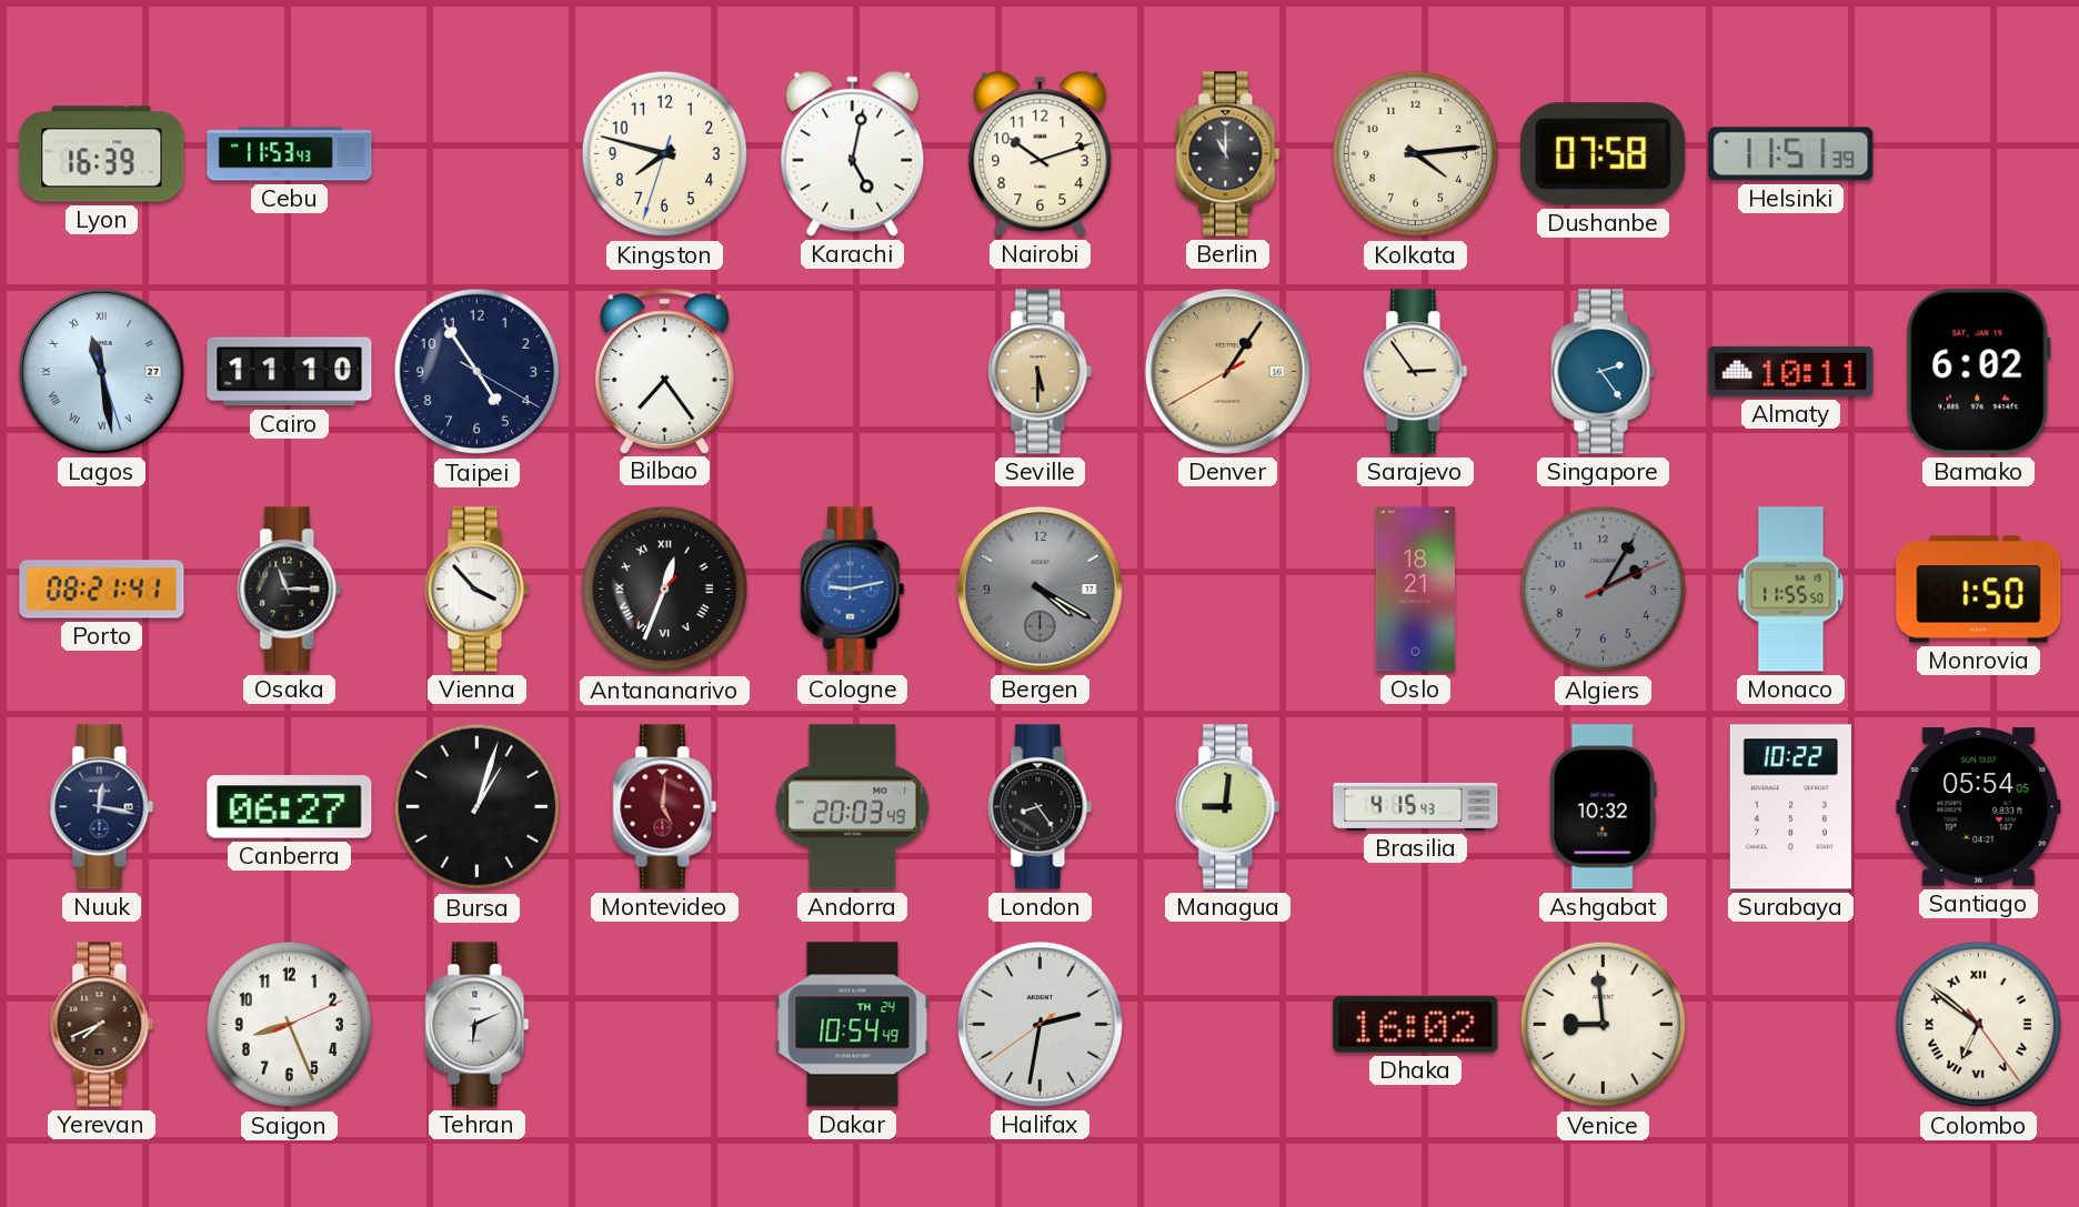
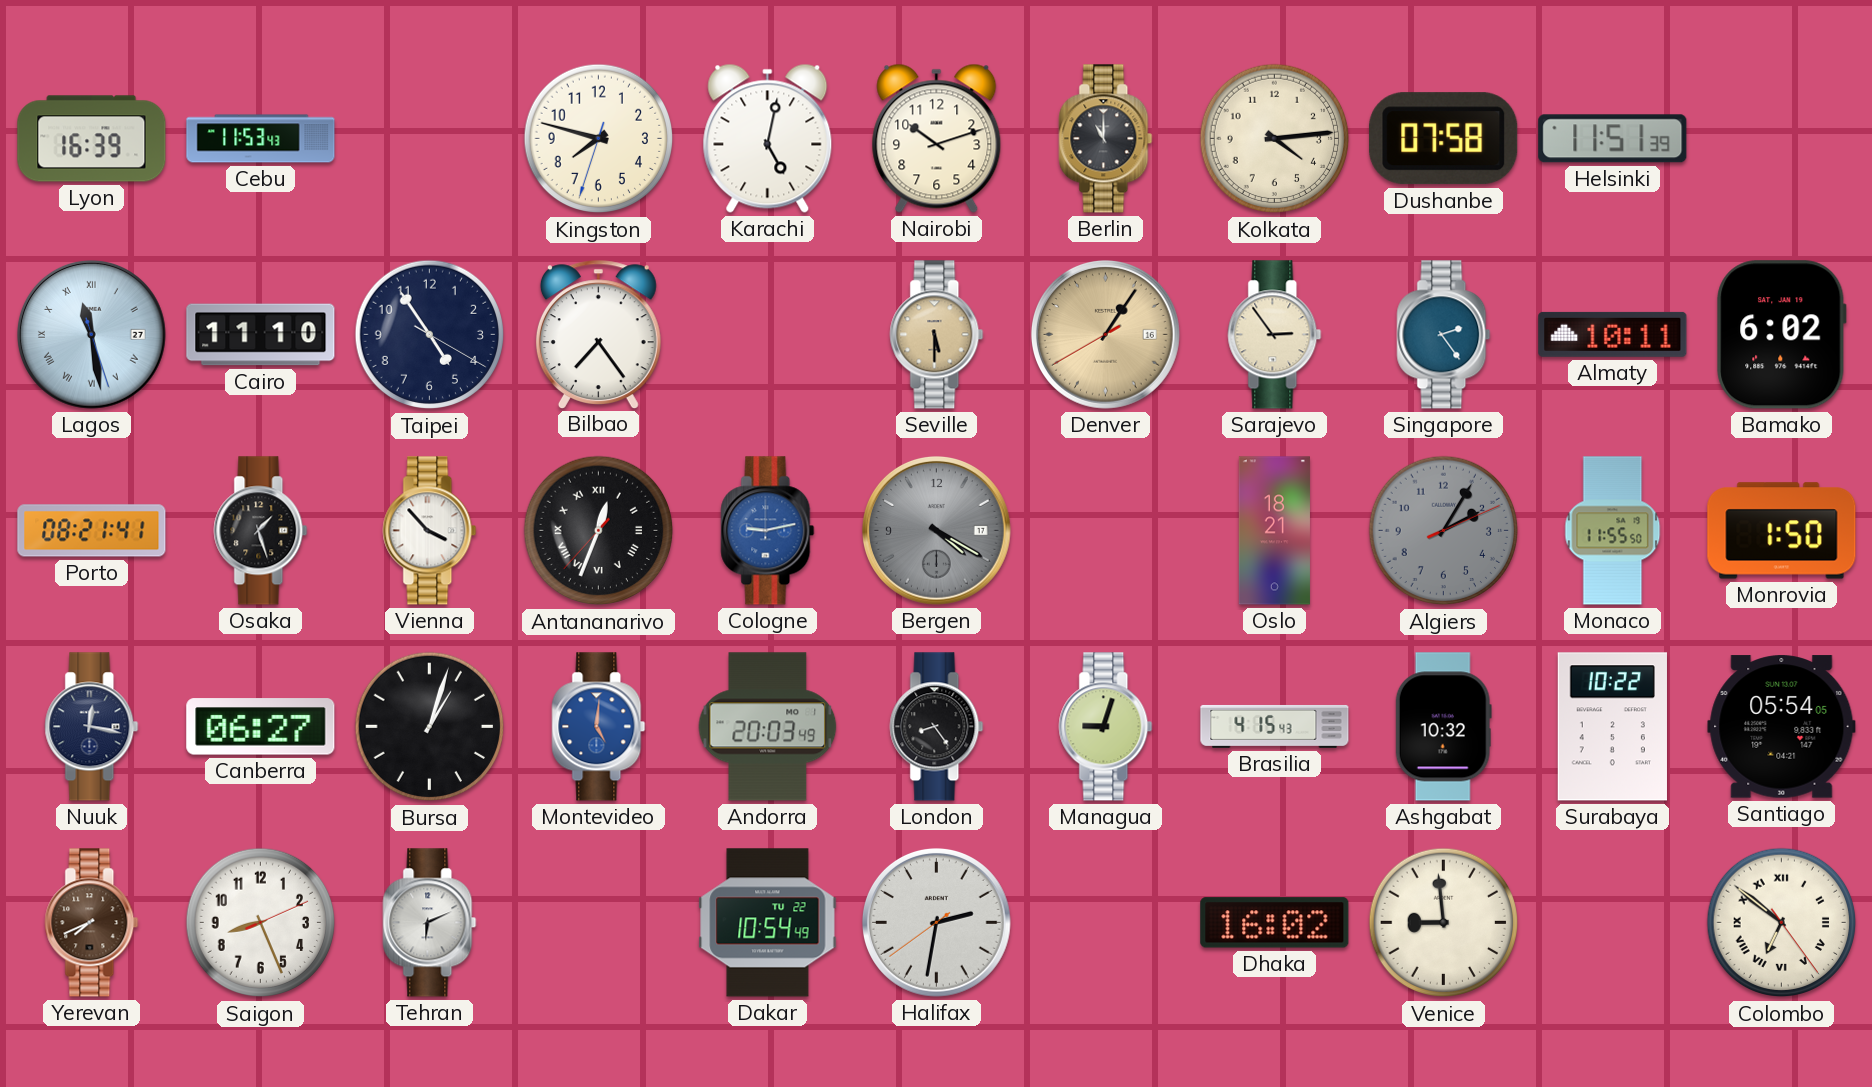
Osaka: 11:15 -> 1:27 (261, 531)
Montevideo dial: burgundy -> blue (599, 727)
Managua: 9:01 -> 9:03 (1106, 727)
Dakar date: TH 24 -> TU 22 (768, 923)
